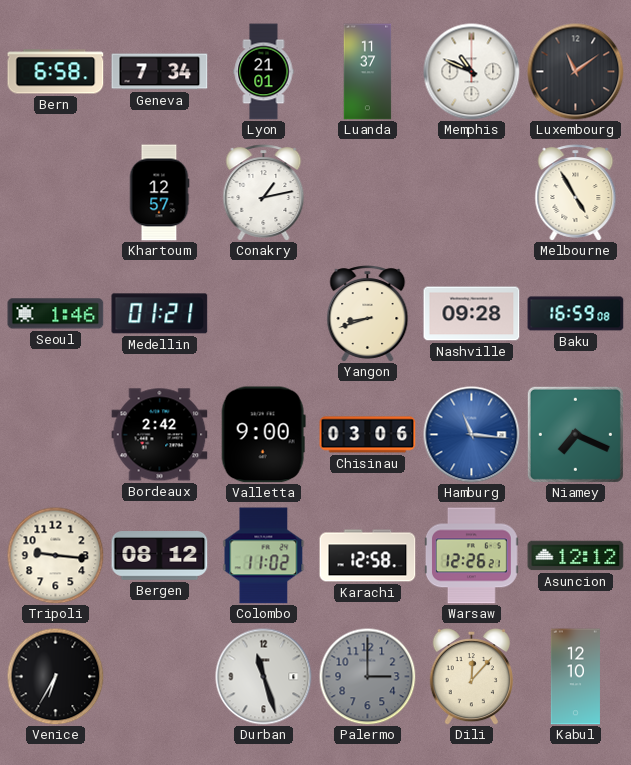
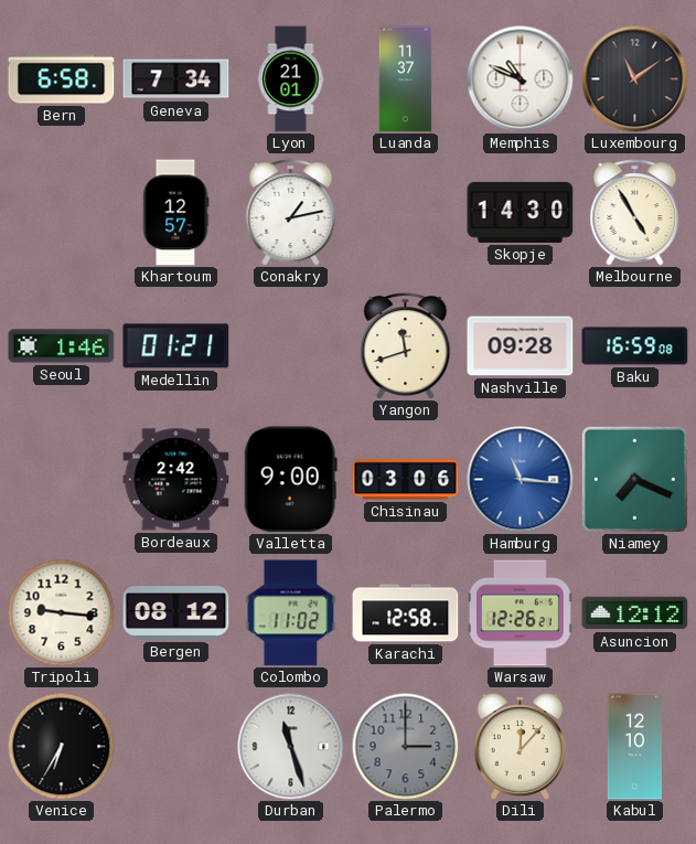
Skopje: none -> 14:30 (521, 212)
Yangon: 8:42 -> 11:42 (406, 346)
